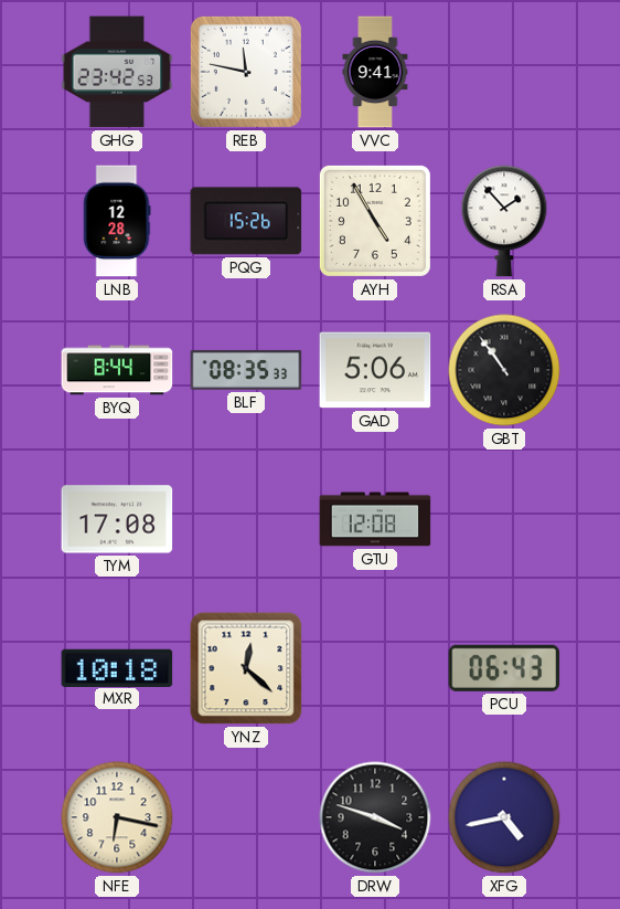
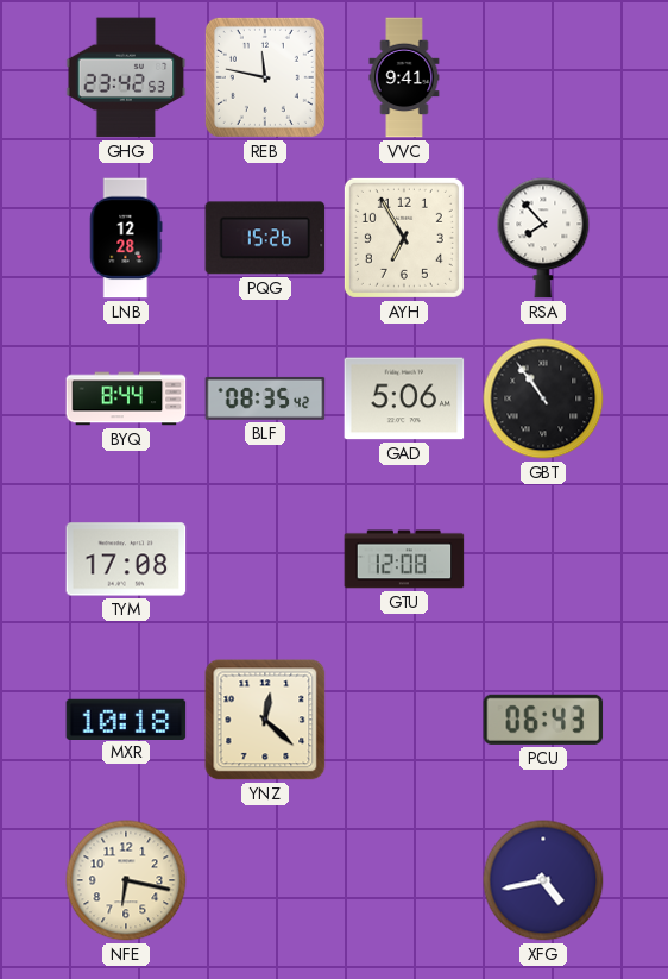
AYH: 4:55 -> 6:55 (404, 238)
RSA: 1:53 -> 7:53 (543, 238)
BLF: 08:35:33 -> 08:35:42 (265, 398)
DRW: 3:48 -> none (375, 817)
